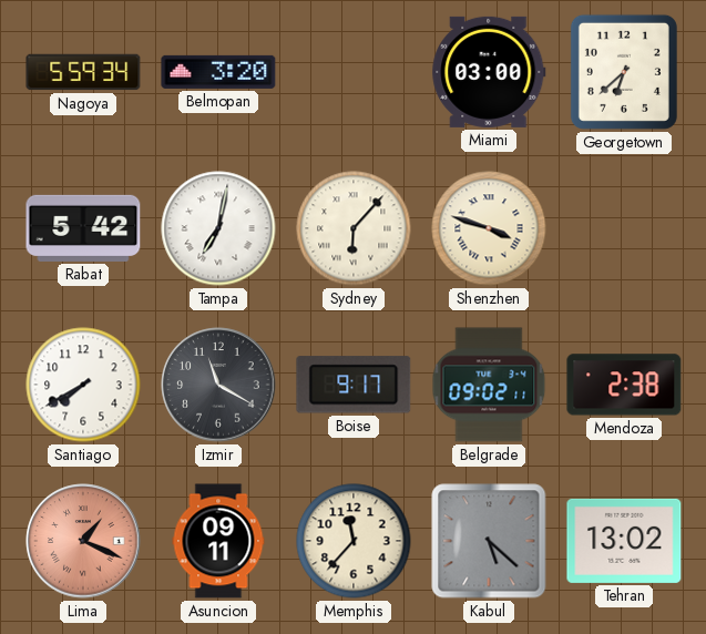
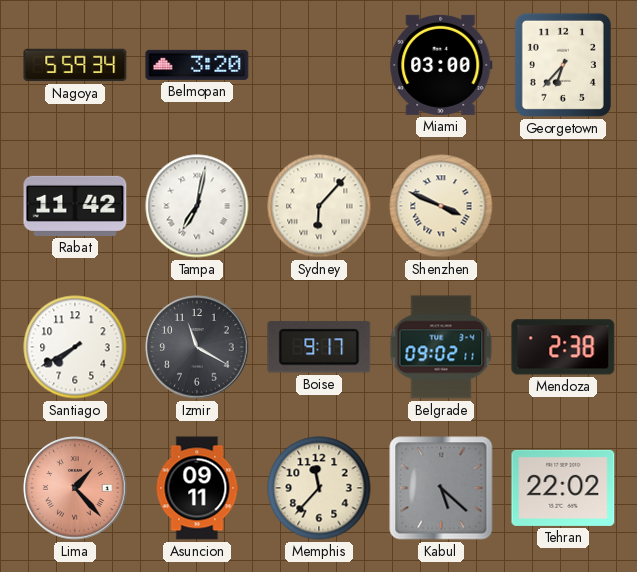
Georgetown: 6:38 -> 6:37 (563, 65)
Rabat: 5:42 -> 11:42 (75, 206)
Shenzhen: 3:48 -> 3:49 (441, 206)
Lima: 1:19 -> 1:23 (75, 488)
Tehran: 13:02 -> 22:02 (563, 488)
